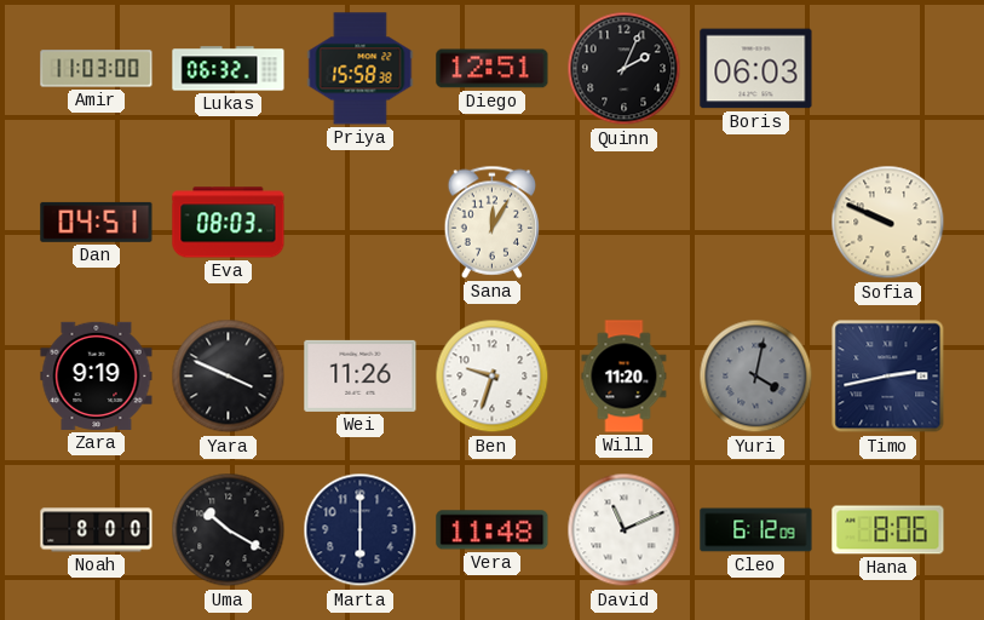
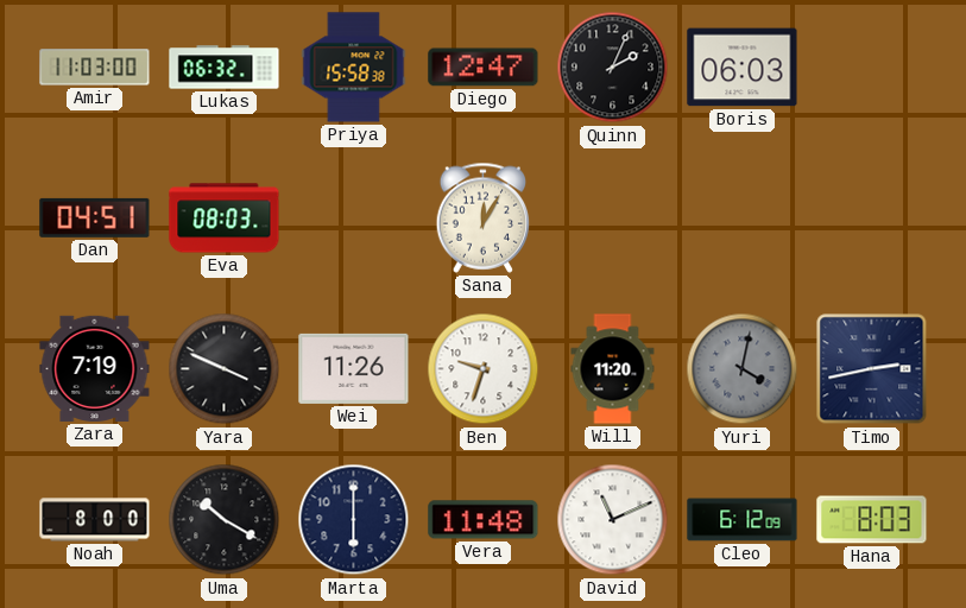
Diego: 12:51 -> 12:47 (484, 68)
Sofia: 9:49 -> none (888, 223)
Zara: 9:19 -> 7:19 (95, 368)
Hana: 8:06 -> 8:03 (872, 520)
